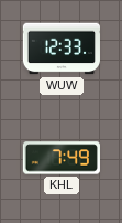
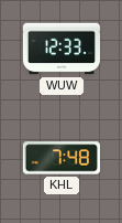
KHL: 7:49 -> 7:48 (62, 158)
